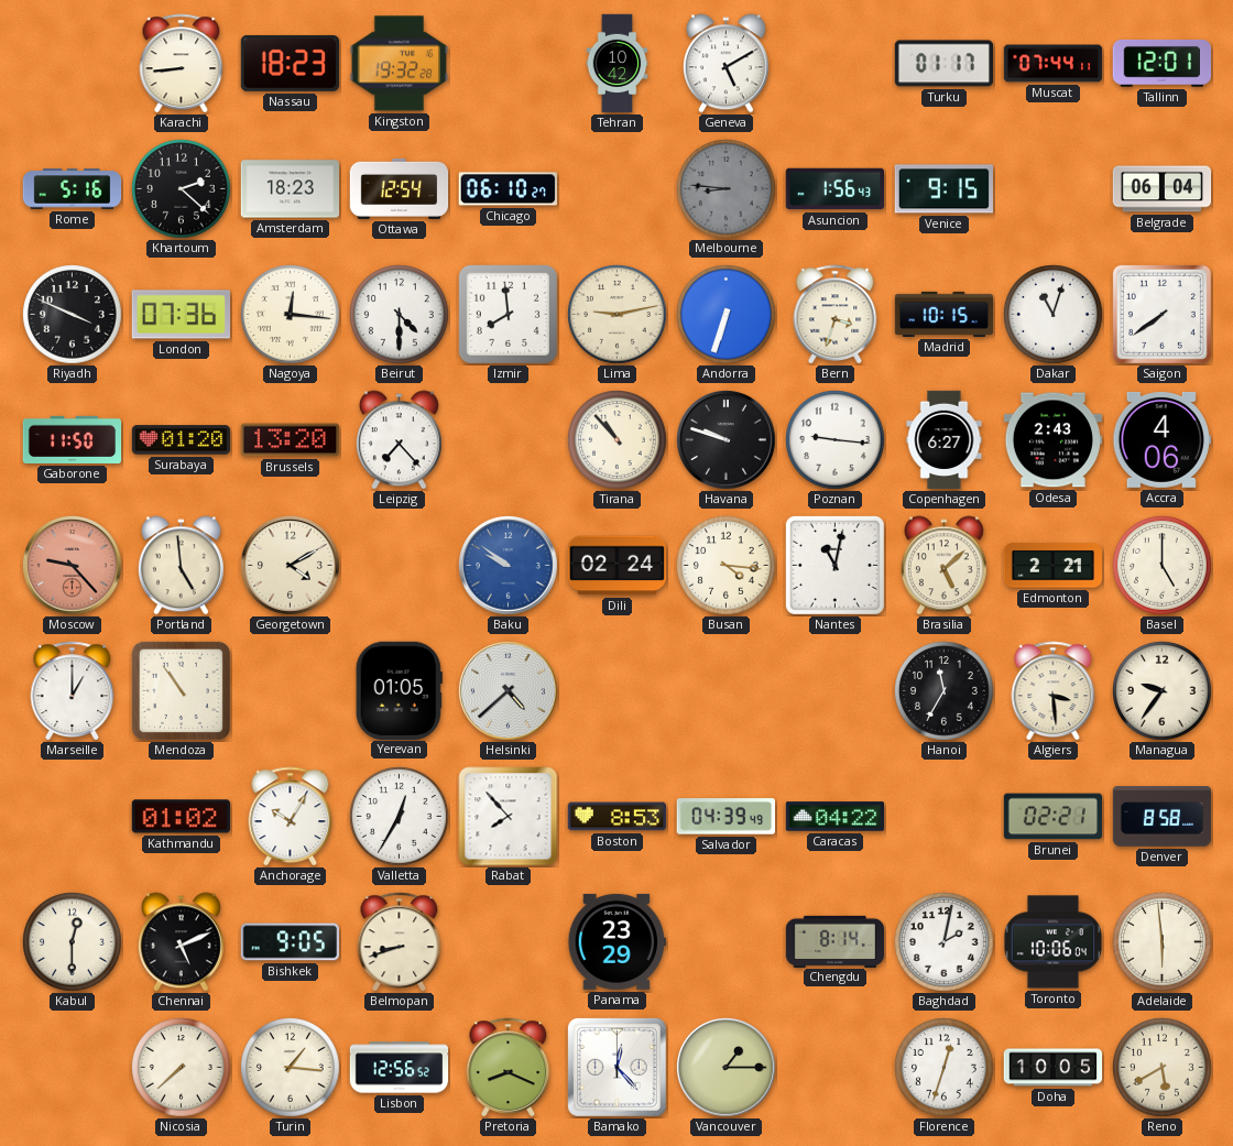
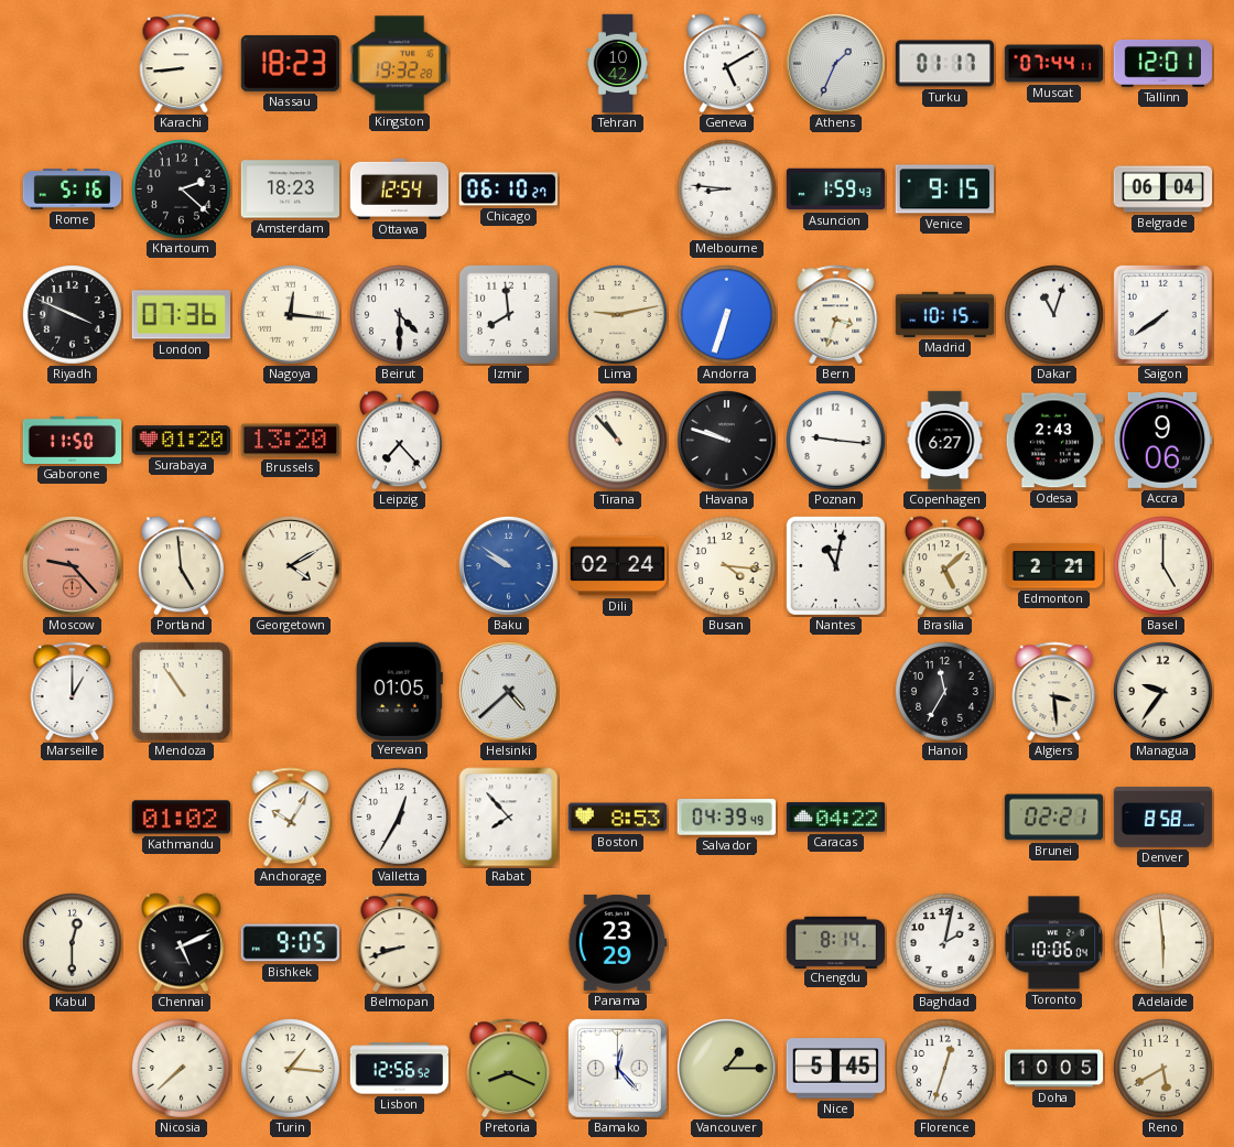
Athens: none -> 1:34 (836, 64)
Melbourne dial: grey -> white (727, 190)
Asuncion: 1:56 -> 1:59 (836, 190)
Accra: 4:06 -> 9:06 (1162, 440)
Nice: none -> 5:45 (835, 1069)
